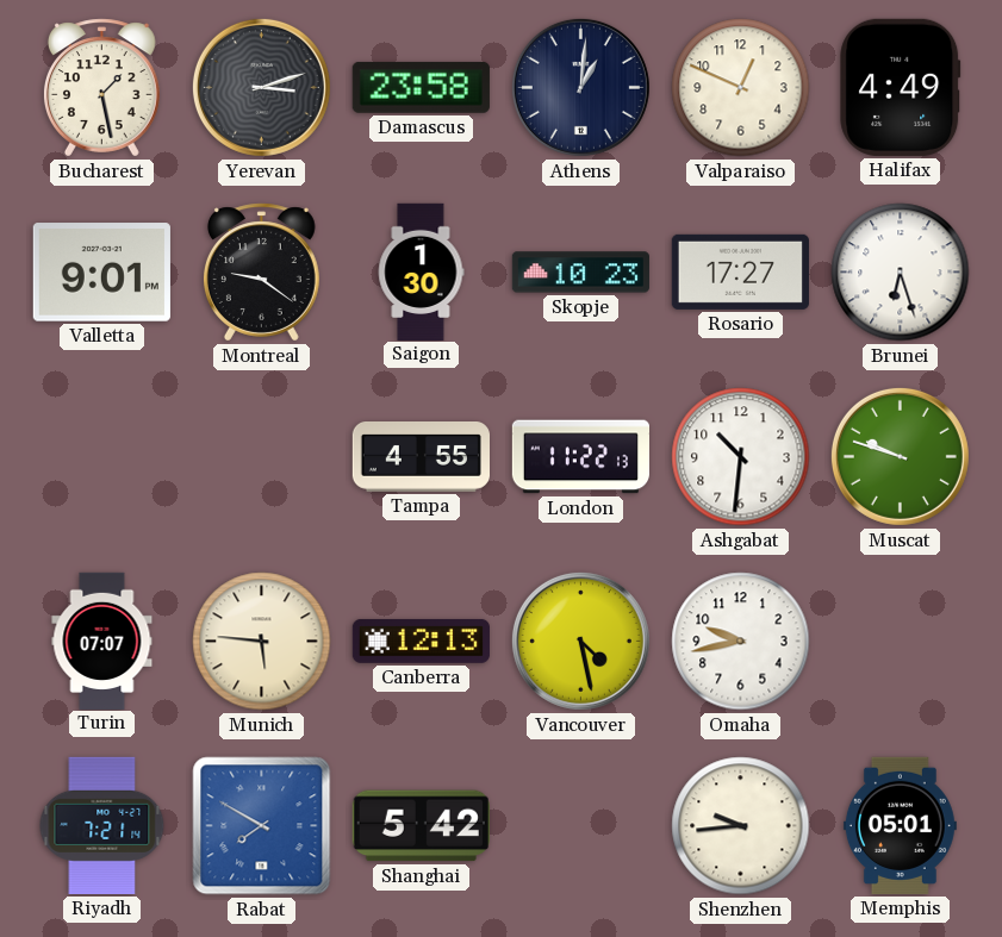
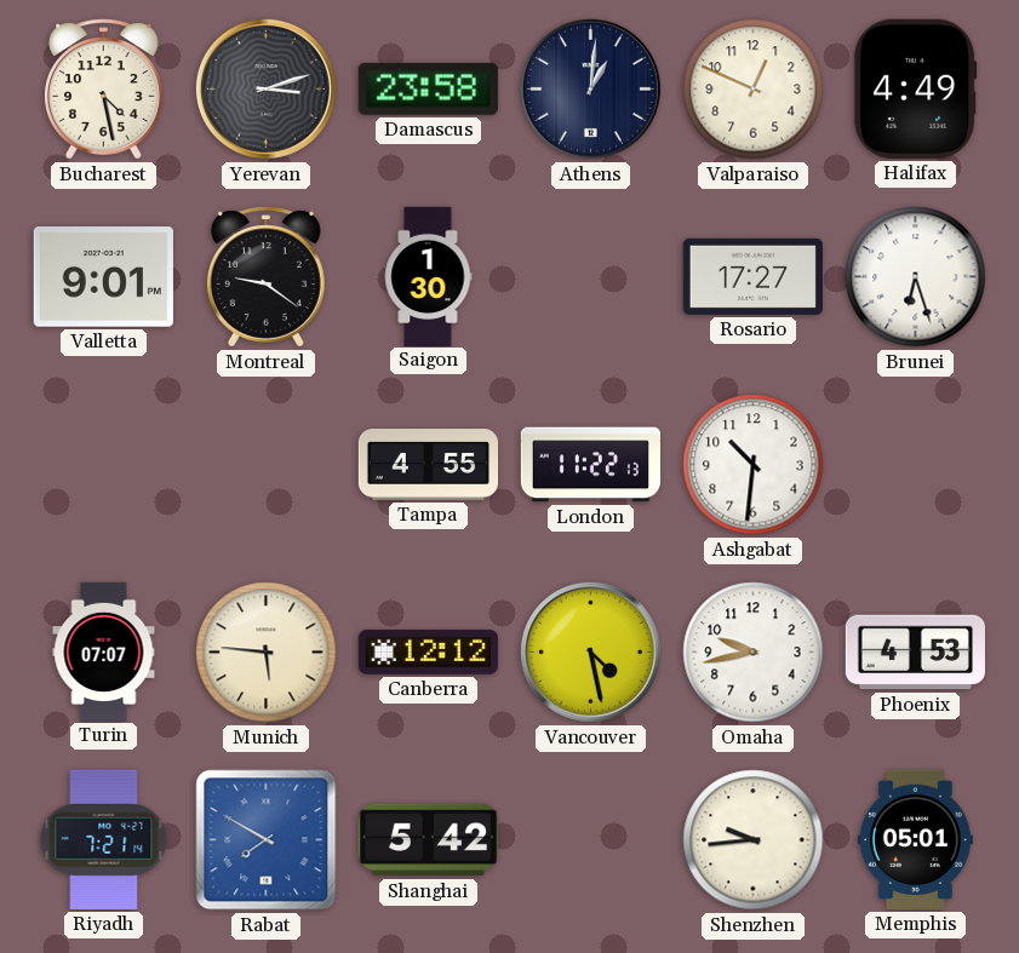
Bucharest: 1:28 -> 4:28 (103, 90)
Skopje: 10:23 -> none (580, 273)
Muscat: 9:48 -> none (900, 456)
Canberra: 12:13 -> 12:12 (428, 653)
Phoenix: none -> 4:53 (915, 653)
